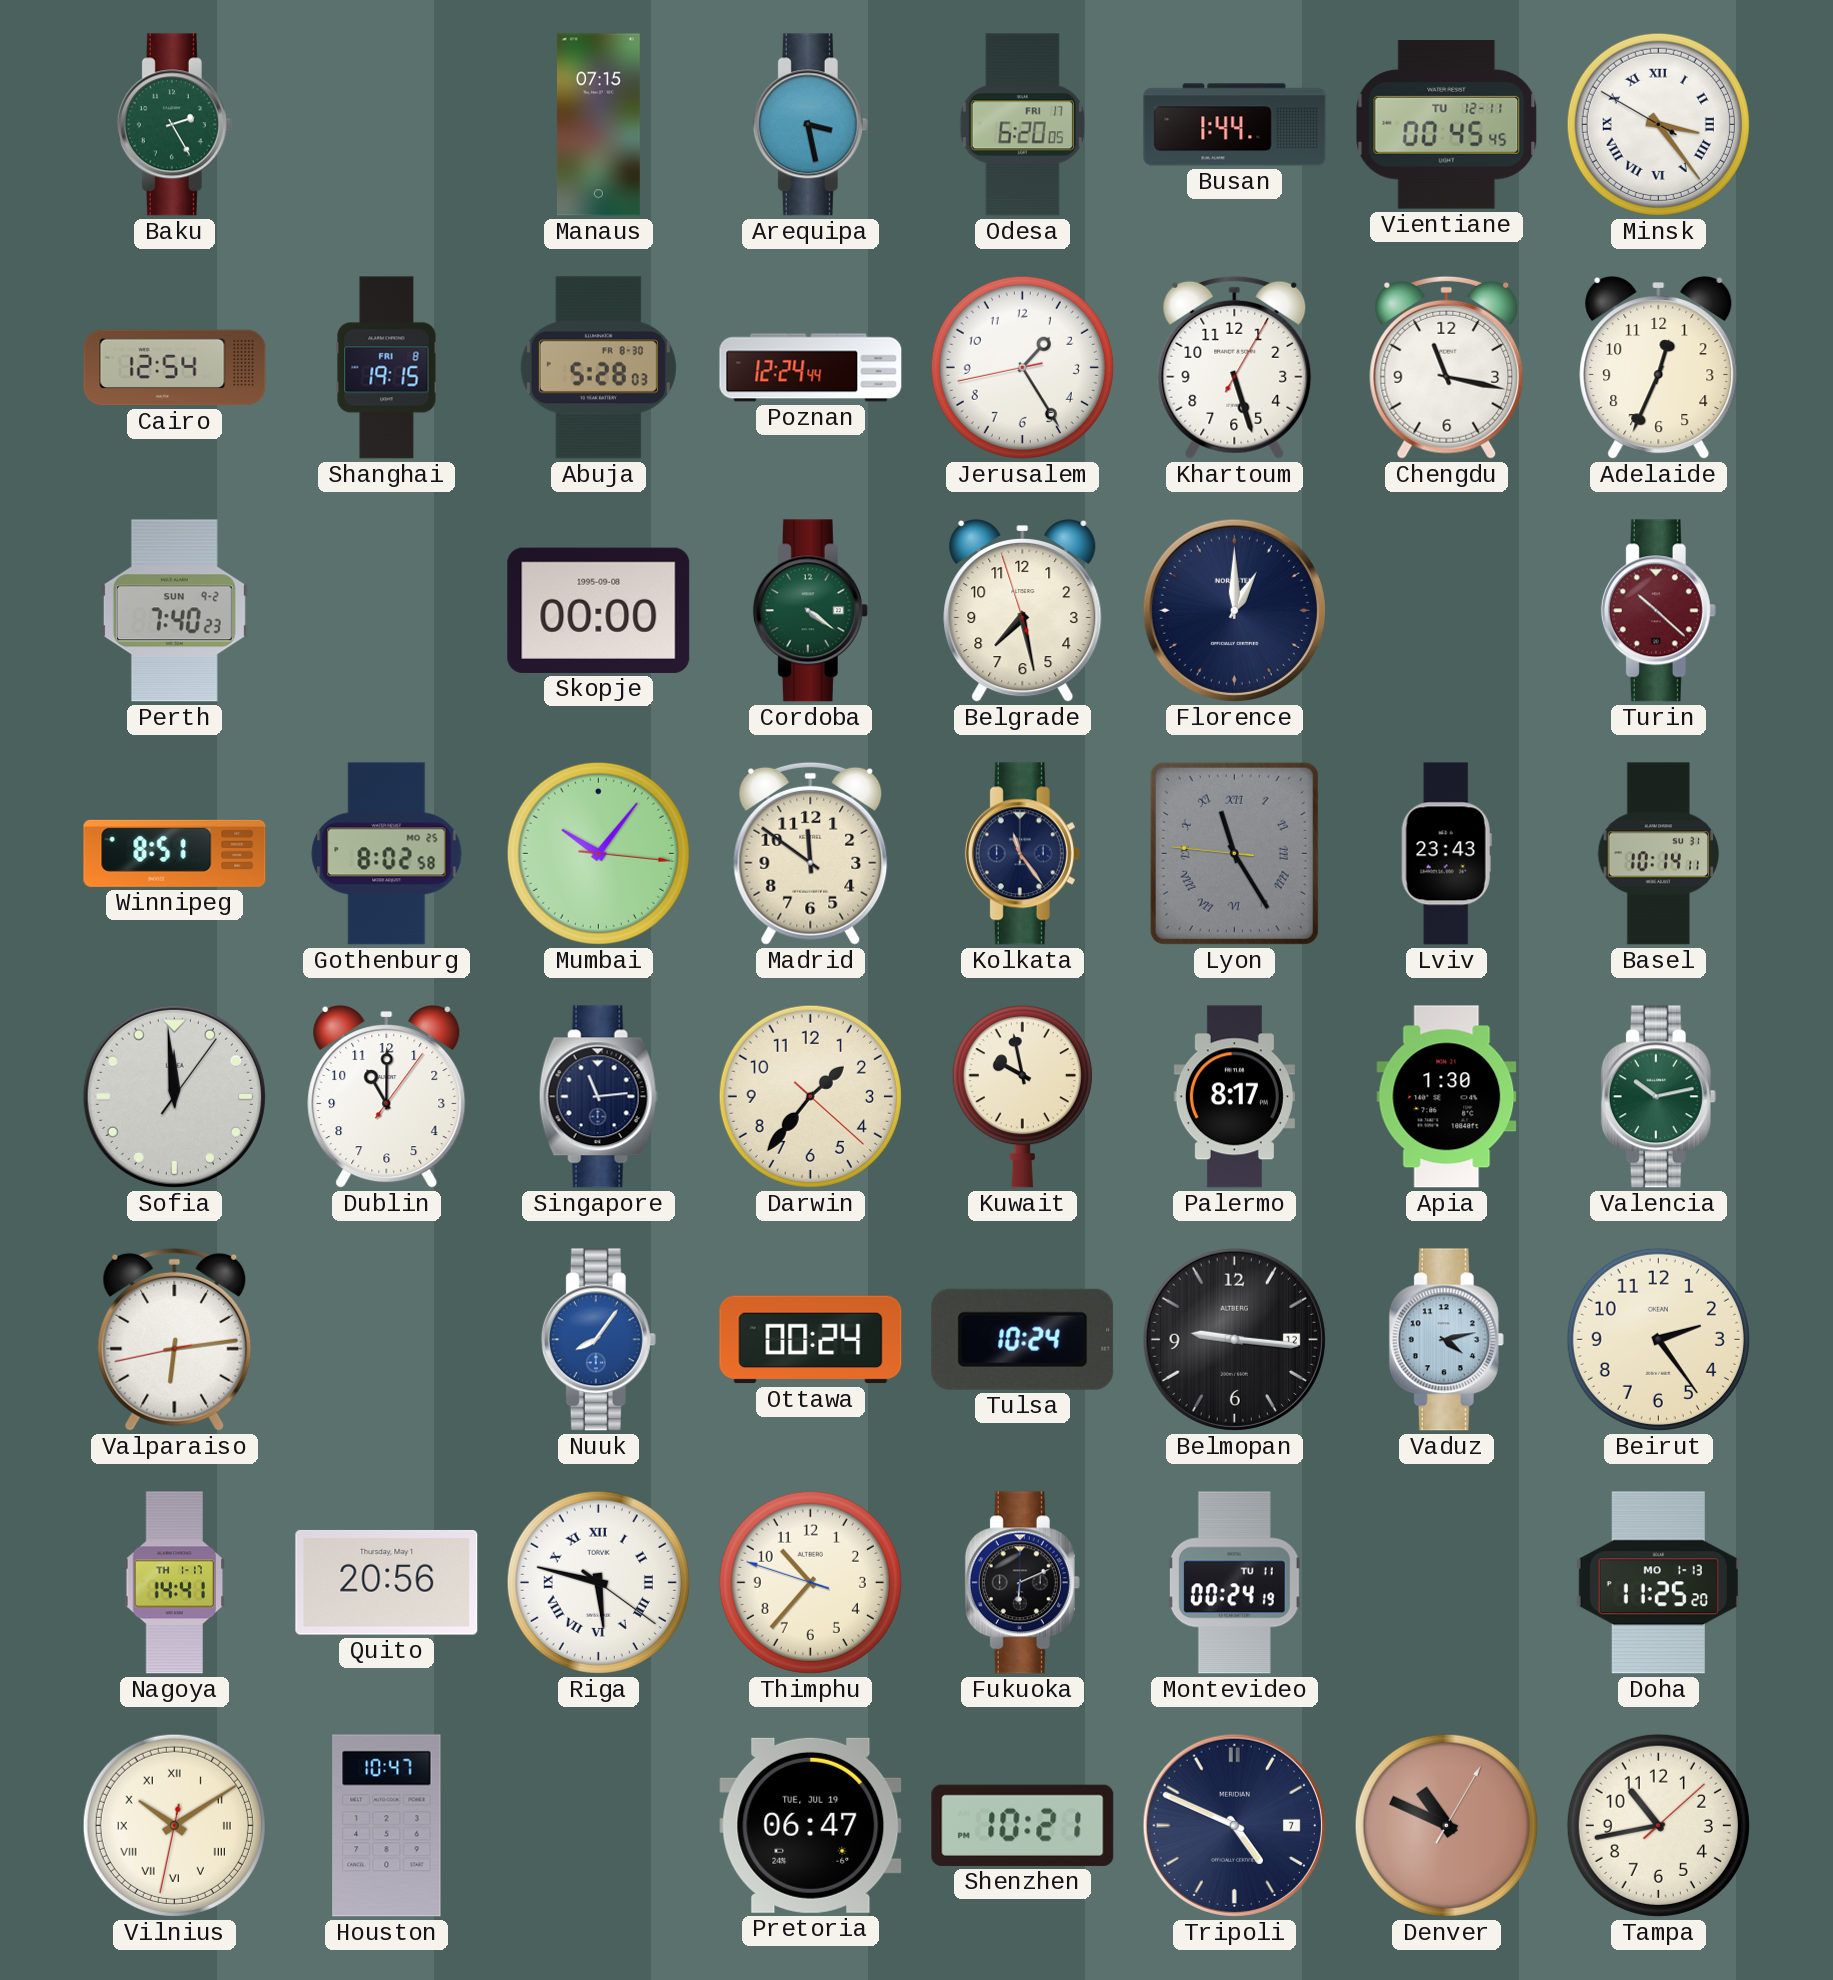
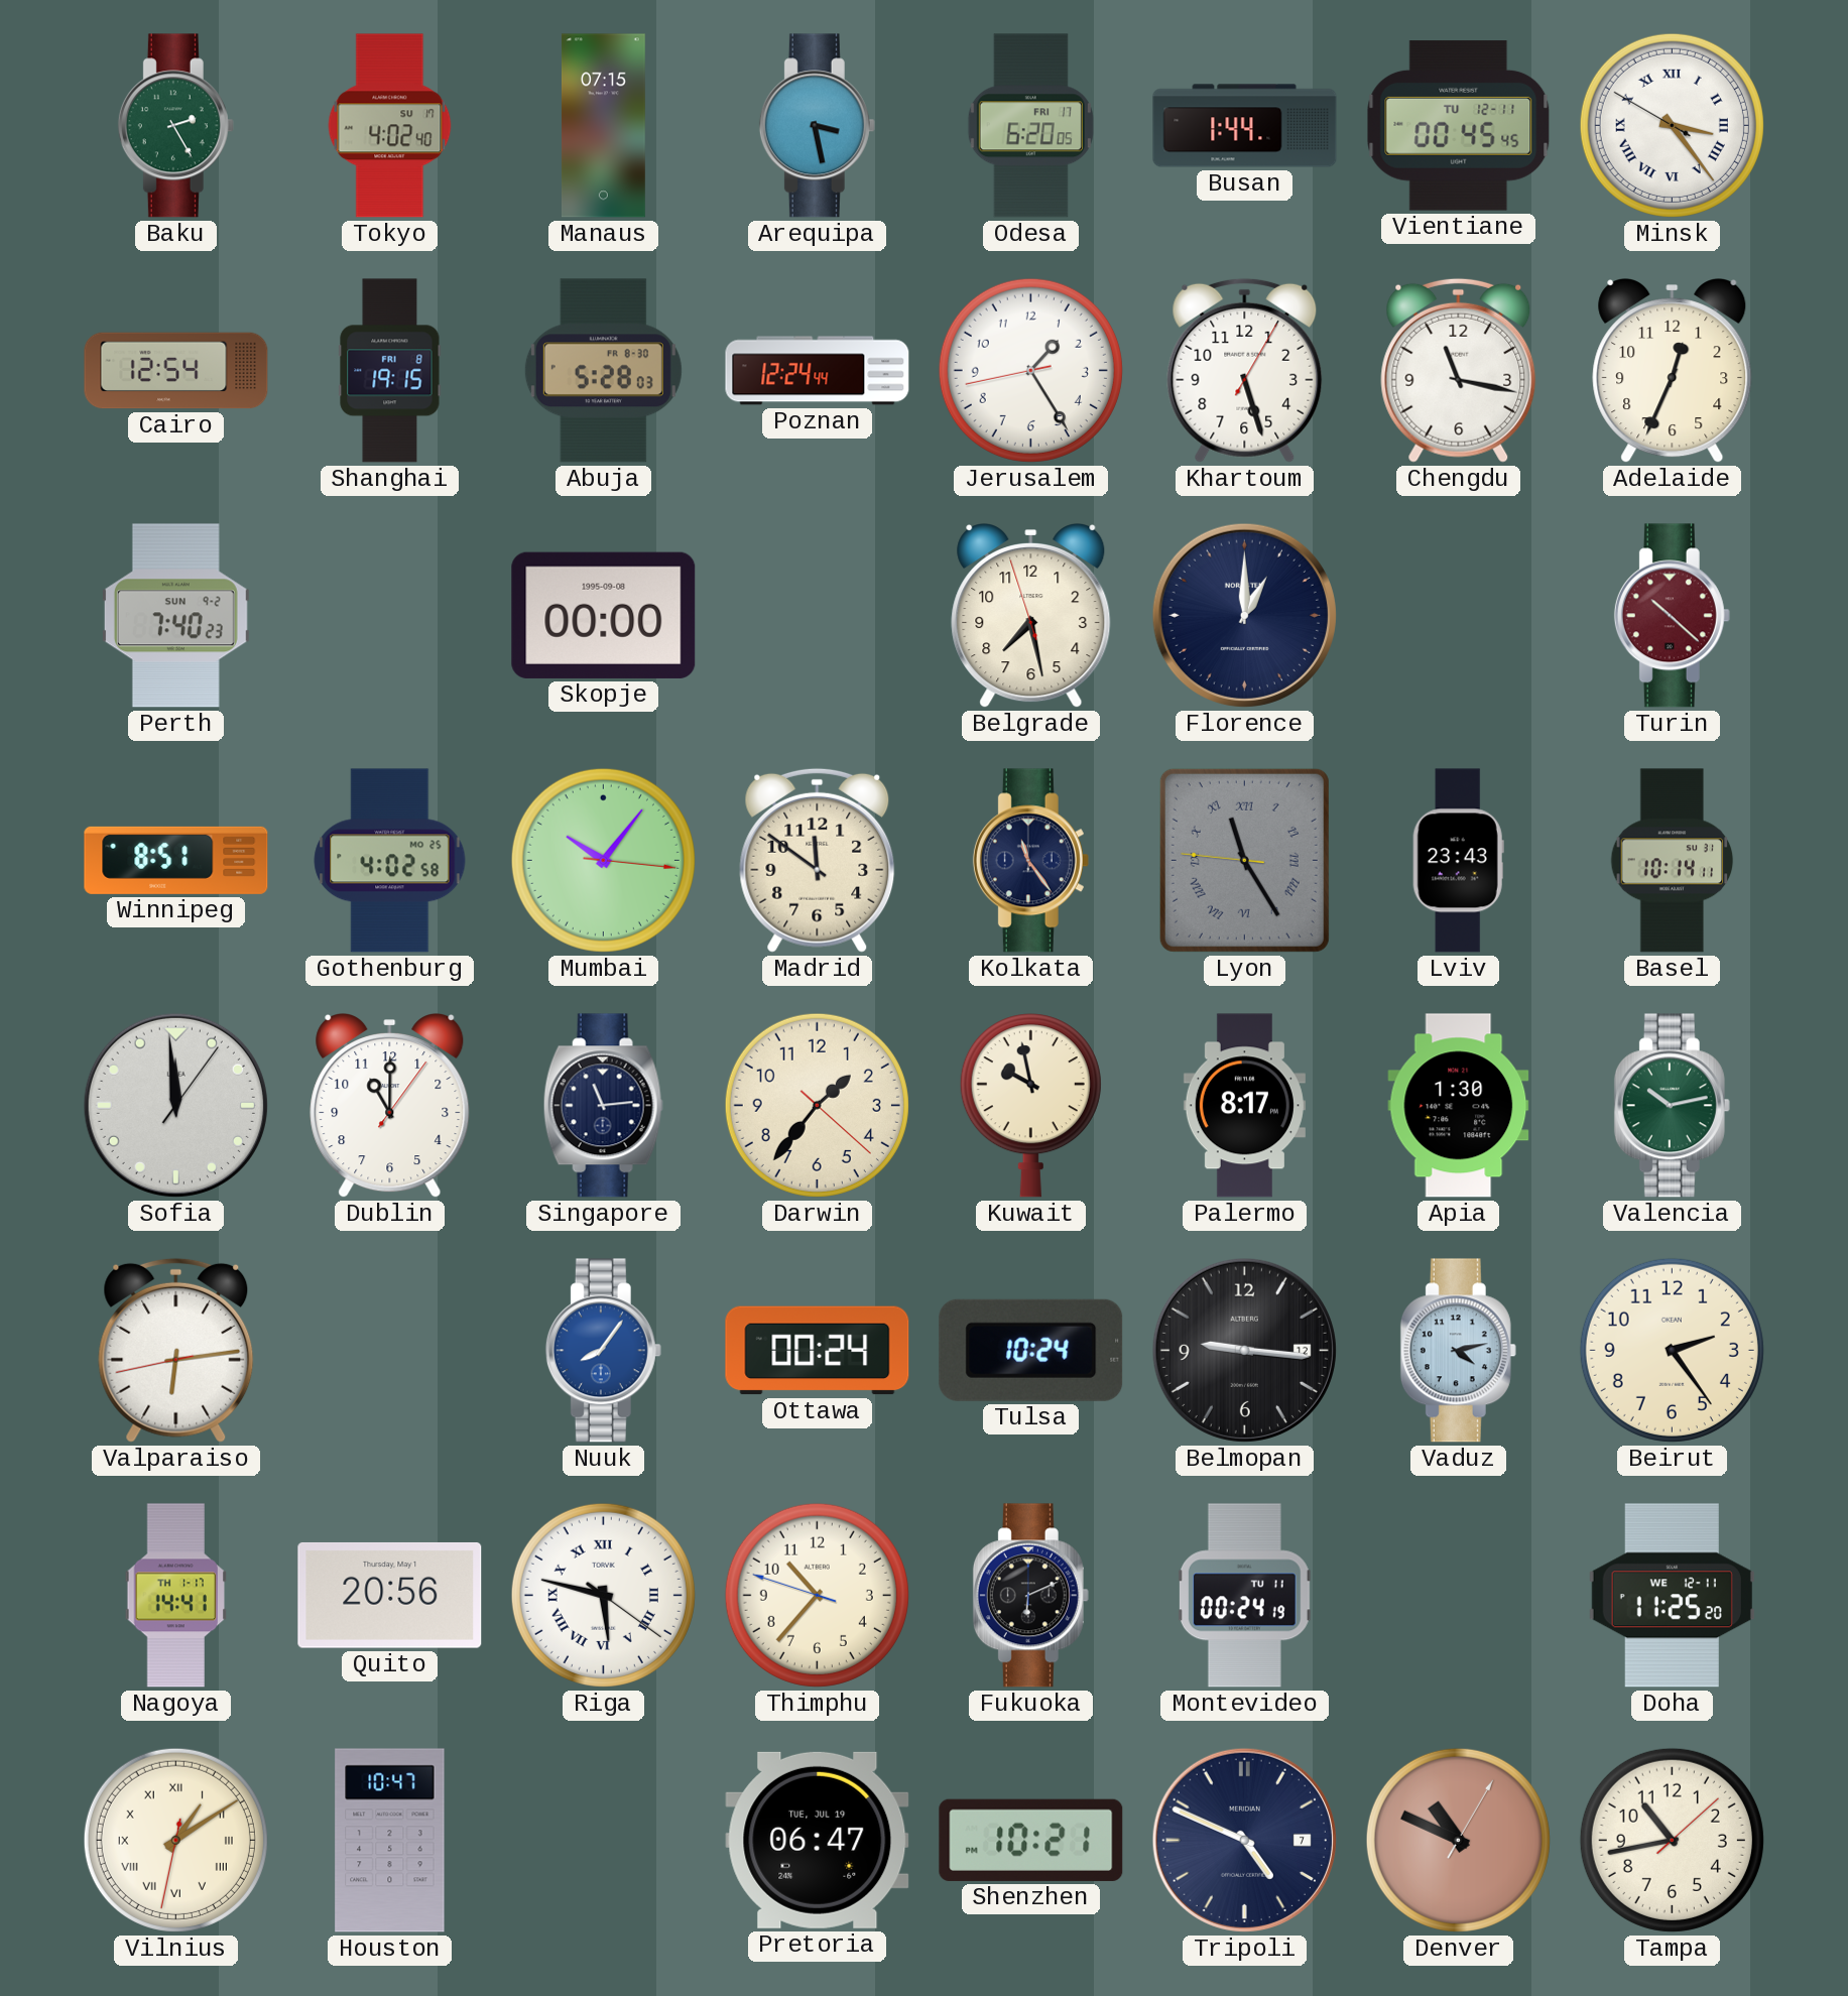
Tokyo: none -> 4:02 (390, 126)
Cordoba: 4:21 -> none (810, 611)
Gothenburg: 8:02 -> 4:02 (390, 861)
Doha date: MO 1-13 -> WE 12-11 (1672, 1596)
Vilnius: 10:09 -> 1:09 (175, 1840)
